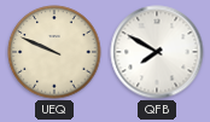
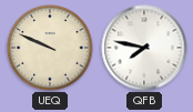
QFB: 7:50 -> 7:47 (144, 48)
